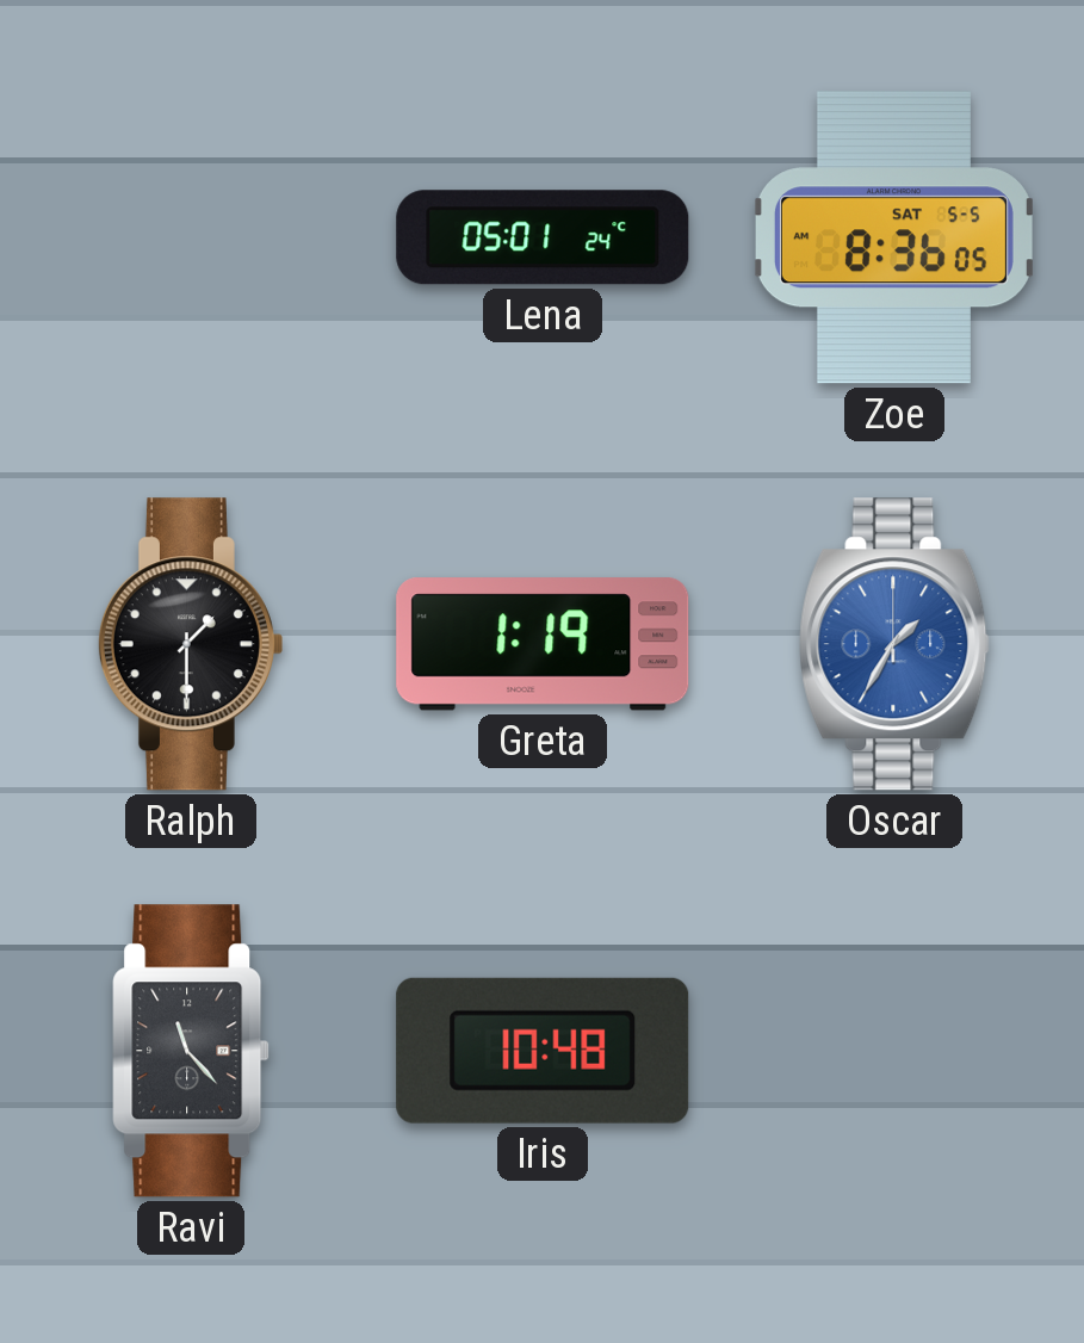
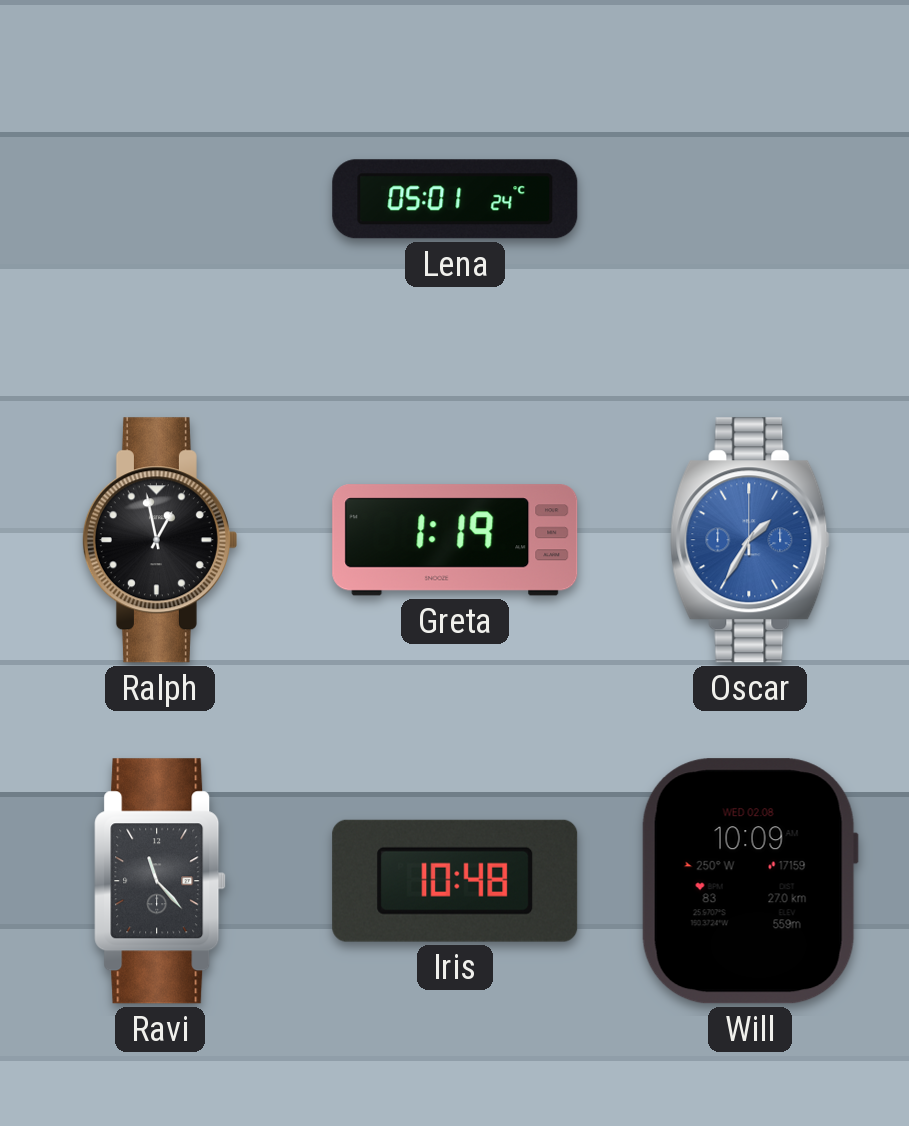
Zoe: 8:36 -> none (893, 237)
Ralph: 1:30 -> 12:58 (159, 540)
Will: none -> 10:09 (750, 881)
